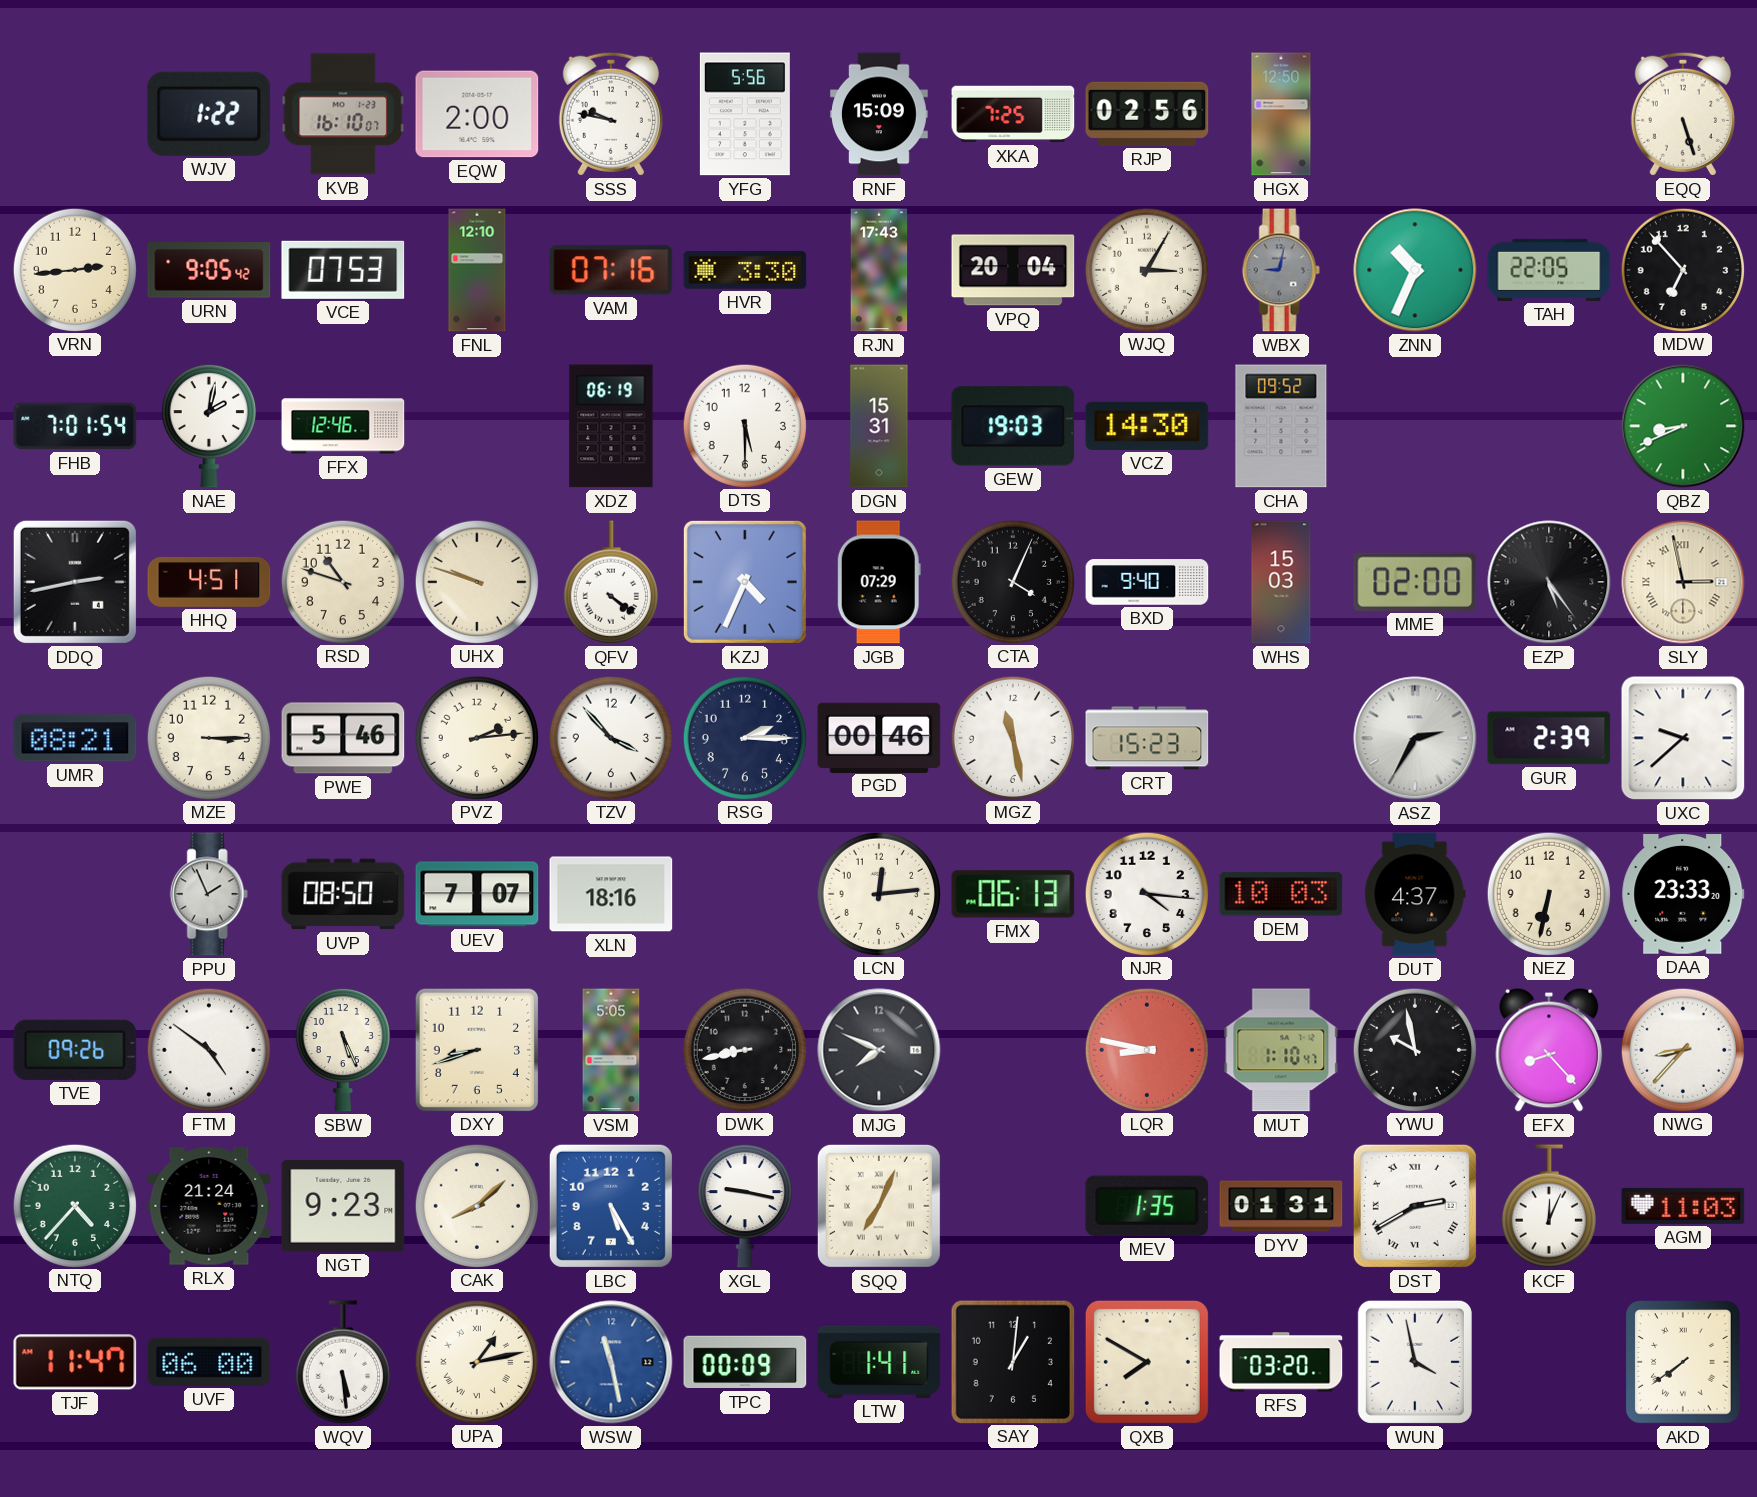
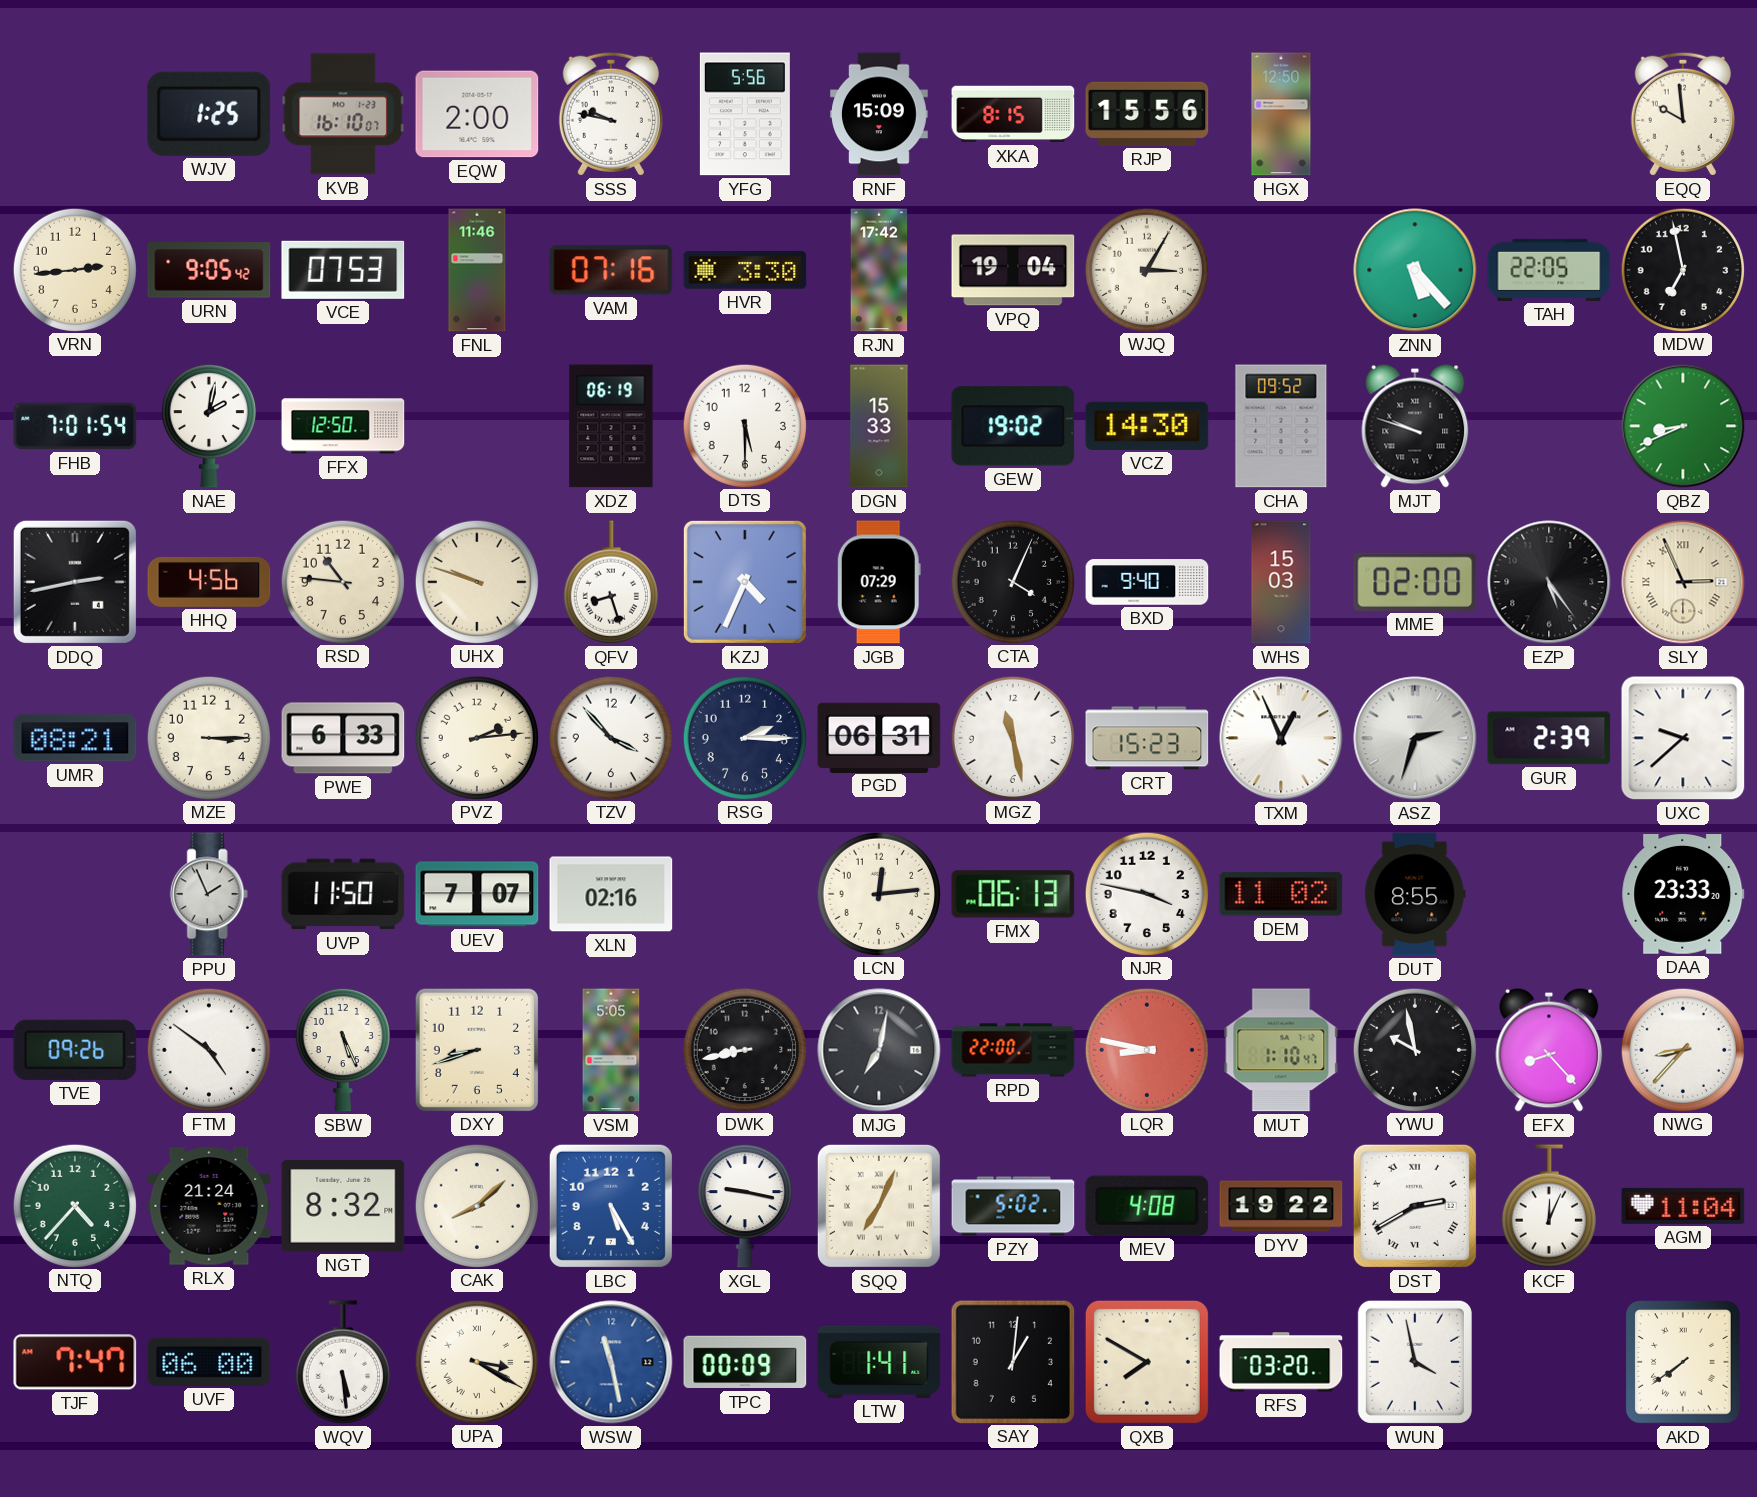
WJV: 1:22 -> 1:25 (209, 114)
XKA: 7:25 -> 8:15 (1013, 114)
RJP: 02:56 -> 15:56 (1147, 114)
EQQ: 5:27 -> 9:59 (1683, 114)
FNL: 12:10 -> 11:46 (477, 270)
RJN: 17:43 -> 17:42 (879, 270)
VPQ: 20:04 -> 19:04 (1013, 270)
WBX: 9:02 -> none (1281, 270)
ZNN: 10:34 -> 5:23 (1415, 270)
MDW: 6:53 -> 6:58 (1682, 269)
FFX: 12:46 -> 12:50 (343, 426)
DGN: 15:31 -> 15:33 (879, 426)
GEW: 19:03 -> 19:02 (1013, 426)
MJT: none -> 9:48 (1415, 426)
HHQ: 4:51 -> 4:56 (209, 582)
RSD: 10:48 -> 10:46 (342, 581)
QFV: 4:21 -> 8:27 (611, 582)
SLY: 2:58 -> 2:56 (1683, 582)
PWE: 5:46 -> 6:33 (343, 738)
PGD: 00:46 -> 06:31 (879, 737)
TXM: none -> 12:56 (1281, 738)
ASZ: 2:35 -> 2:33 (1415, 738)
UVP: 08:50 -> 11:50 (343, 894)
XLN: 18:16 -> 02:16 (611, 894)
NJR: 4:16 -> 3:47 (1146, 893)
DEM: 10:03 -> 11:02 (1281, 894)
DUT: 4:37 -> 8:55 (1415, 894)
NEZ: 6:32 -> none (1548, 893)
MJG: 7:49 -> 7:02 (879, 1050)
RPD: none -> 22:00 (1013, 1050)
NGT: 9:23 -> 8:32 (343, 1206)
PZY: none -> 5:02 (1013, 1206)
MEV: 1:35 -> 4:08 (1147, 1206)
DYV: 01:31 -> 19:22 (1281, 1206)
AGM: 11:03 -> 11:04 (1683, 1206)
TJF: 11:47 -> 7:47 (75, 1362)
UPA: 1:13 -> 3:20 (476, 1361)
